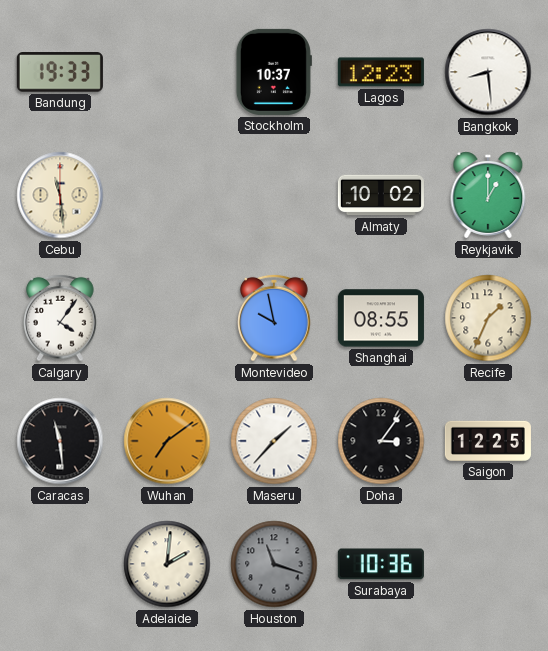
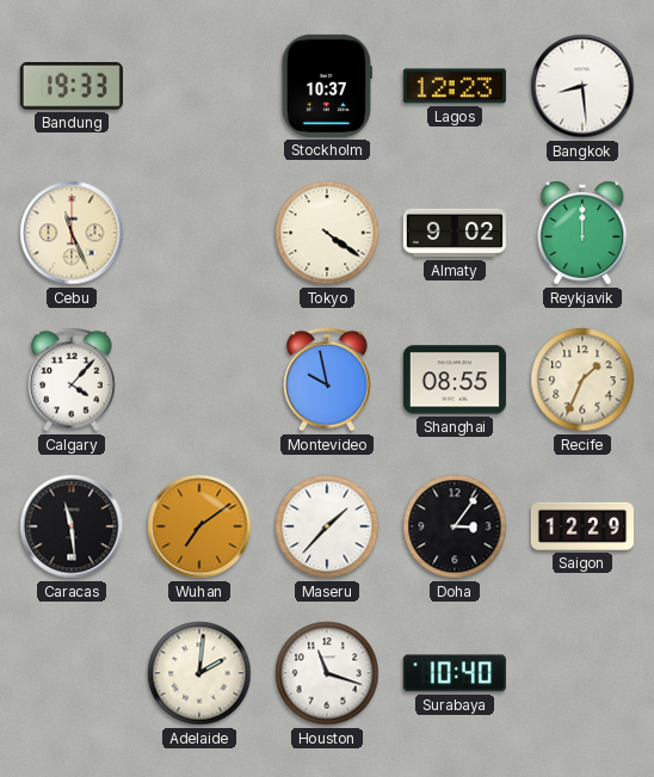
Cebu: 11:29 -> 11:26 (72, 233)
Tokyo: none -> 4:21 (327, 233)
Almaty: 10:02 -> 9:02 (455, 233)
Reykjavik: 1:00 -> 12:00 (582, 233)
Calgary: 4:06 -> 4:07 (72, 380)
Saigon: 12:25 -> 12:29 (582, 526)
Houston dial: grey -> white (327, 673)
Surabaya: 10:36 -> 10:40 (455, 673)
